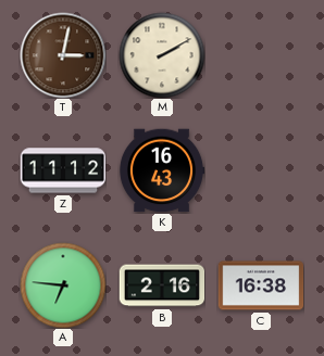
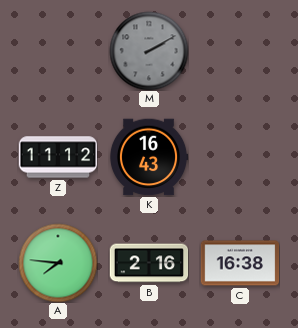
T: 3:02 -> none (63, 55)
M dial: cream -> grey (149, 51)
A: 6:46 -> 7:46 (58, 263)
